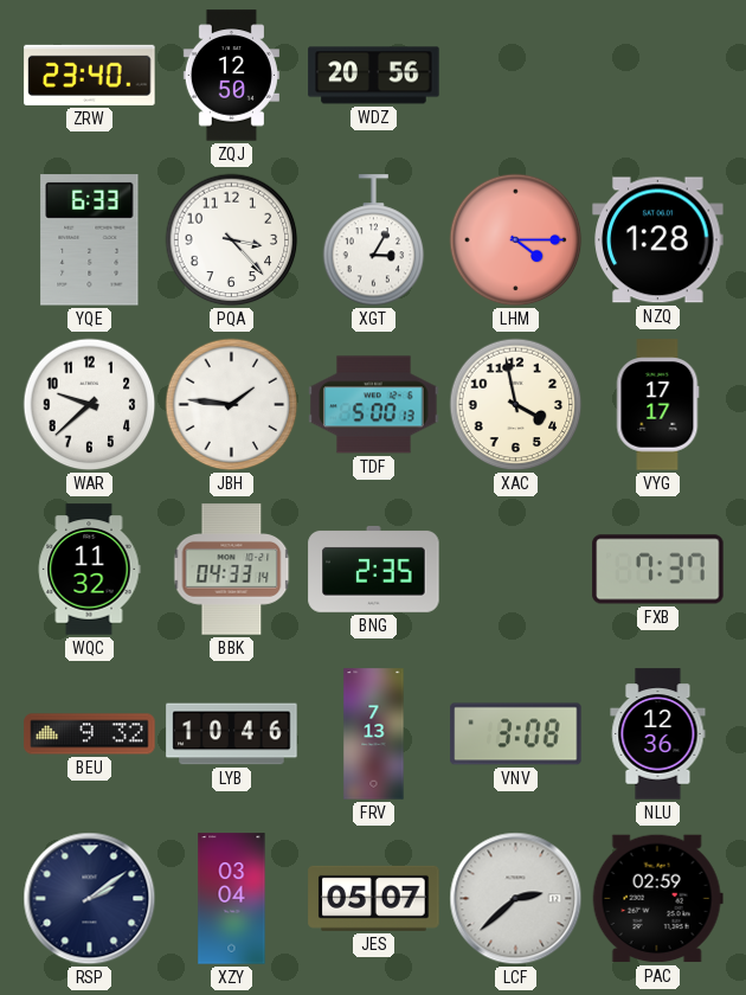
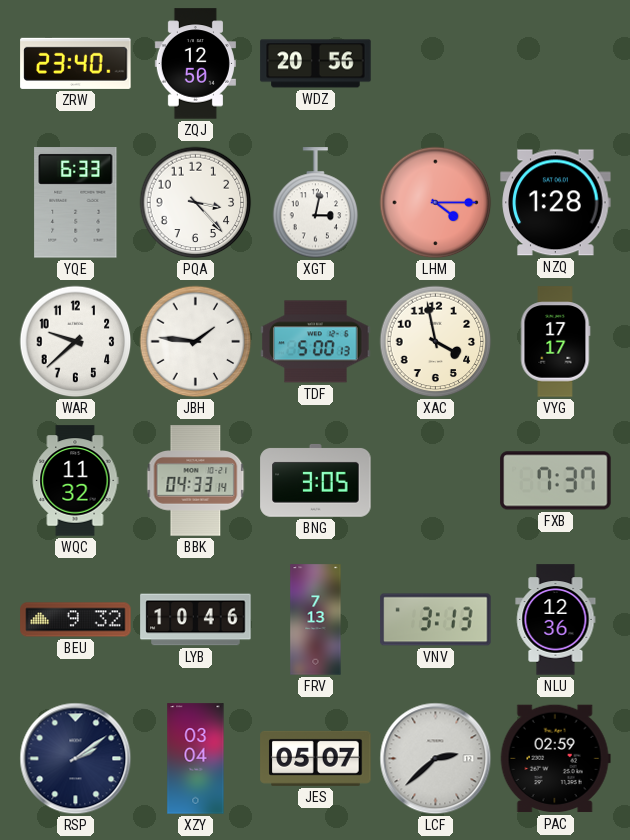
XGT: 3:05 -> 3:02 (316, 203)
BNG: 2:35 -> 3:05 (316, 480)
VNV: 3:08 -> 3:13 (436, 620)
